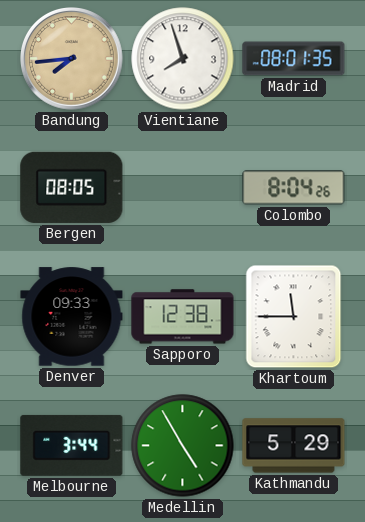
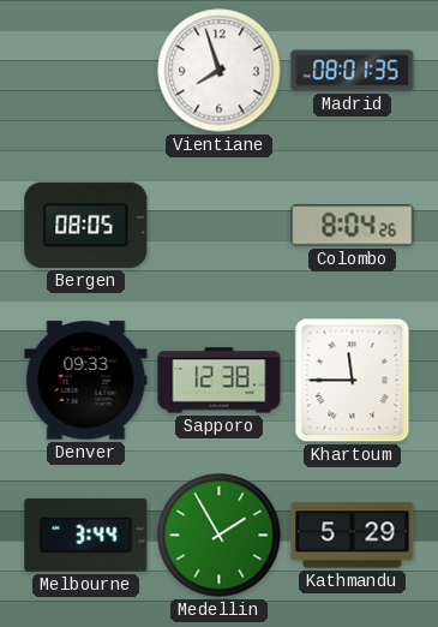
Bandung: 7:44 -> none (72, 59)
Medellin: 4:55 -> 1:55 (220, 536)
